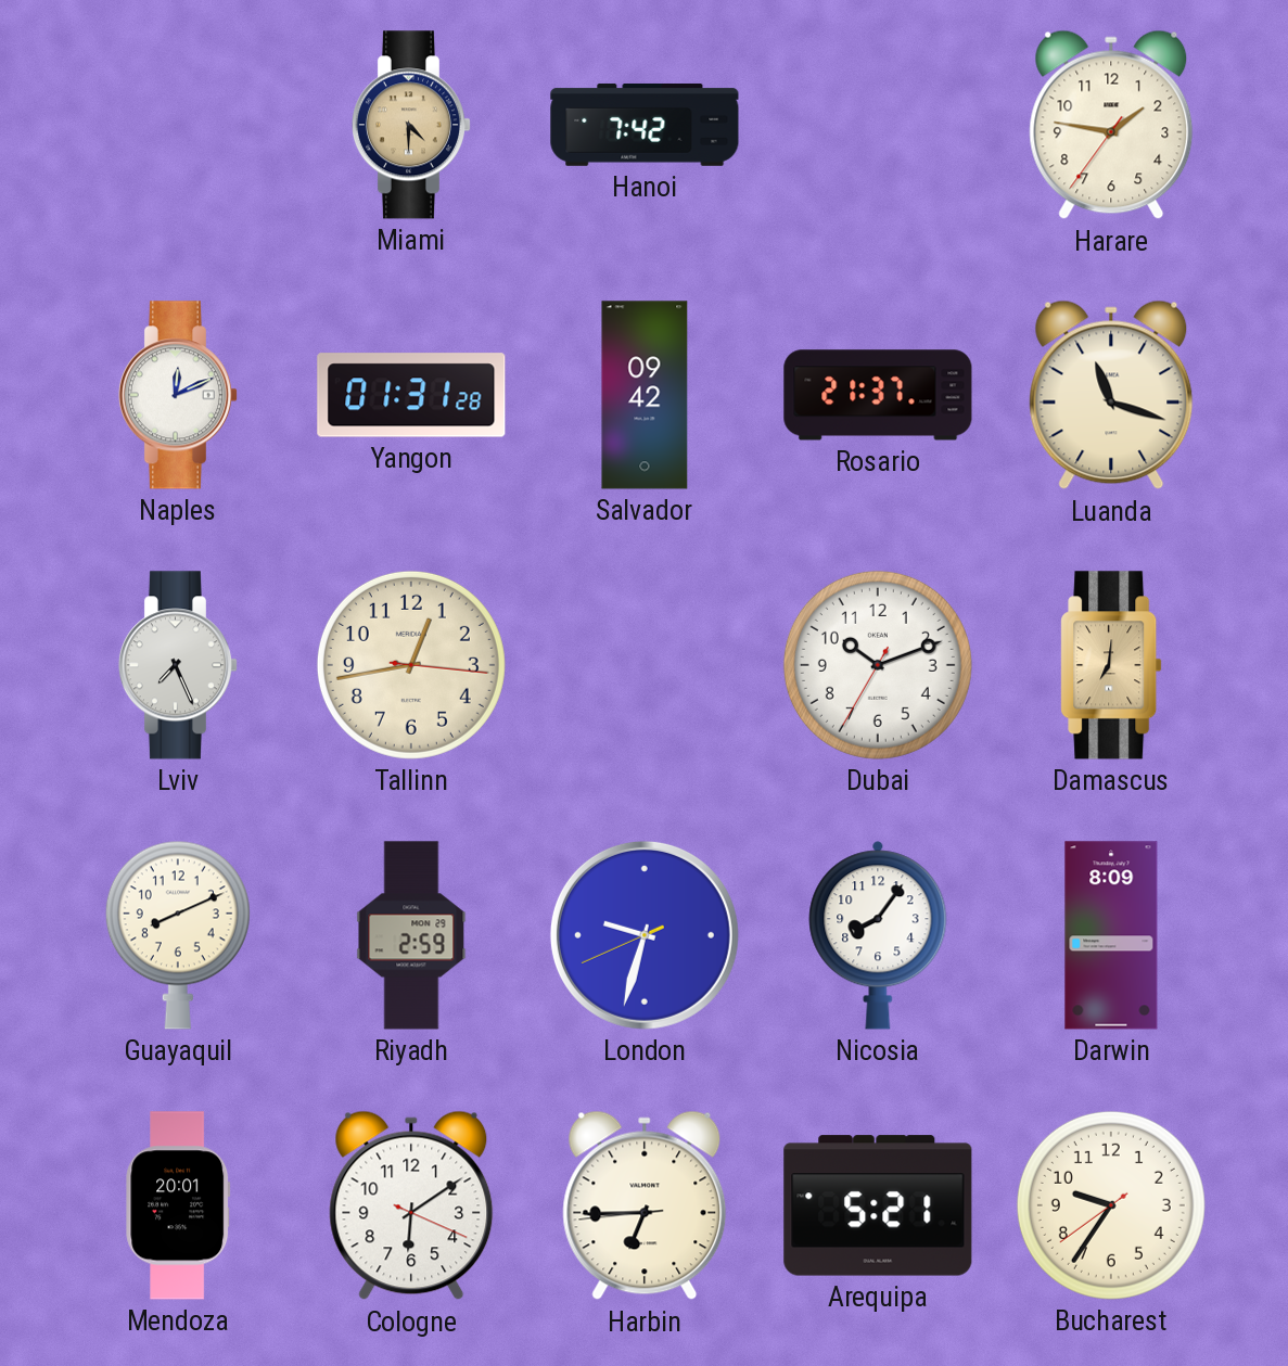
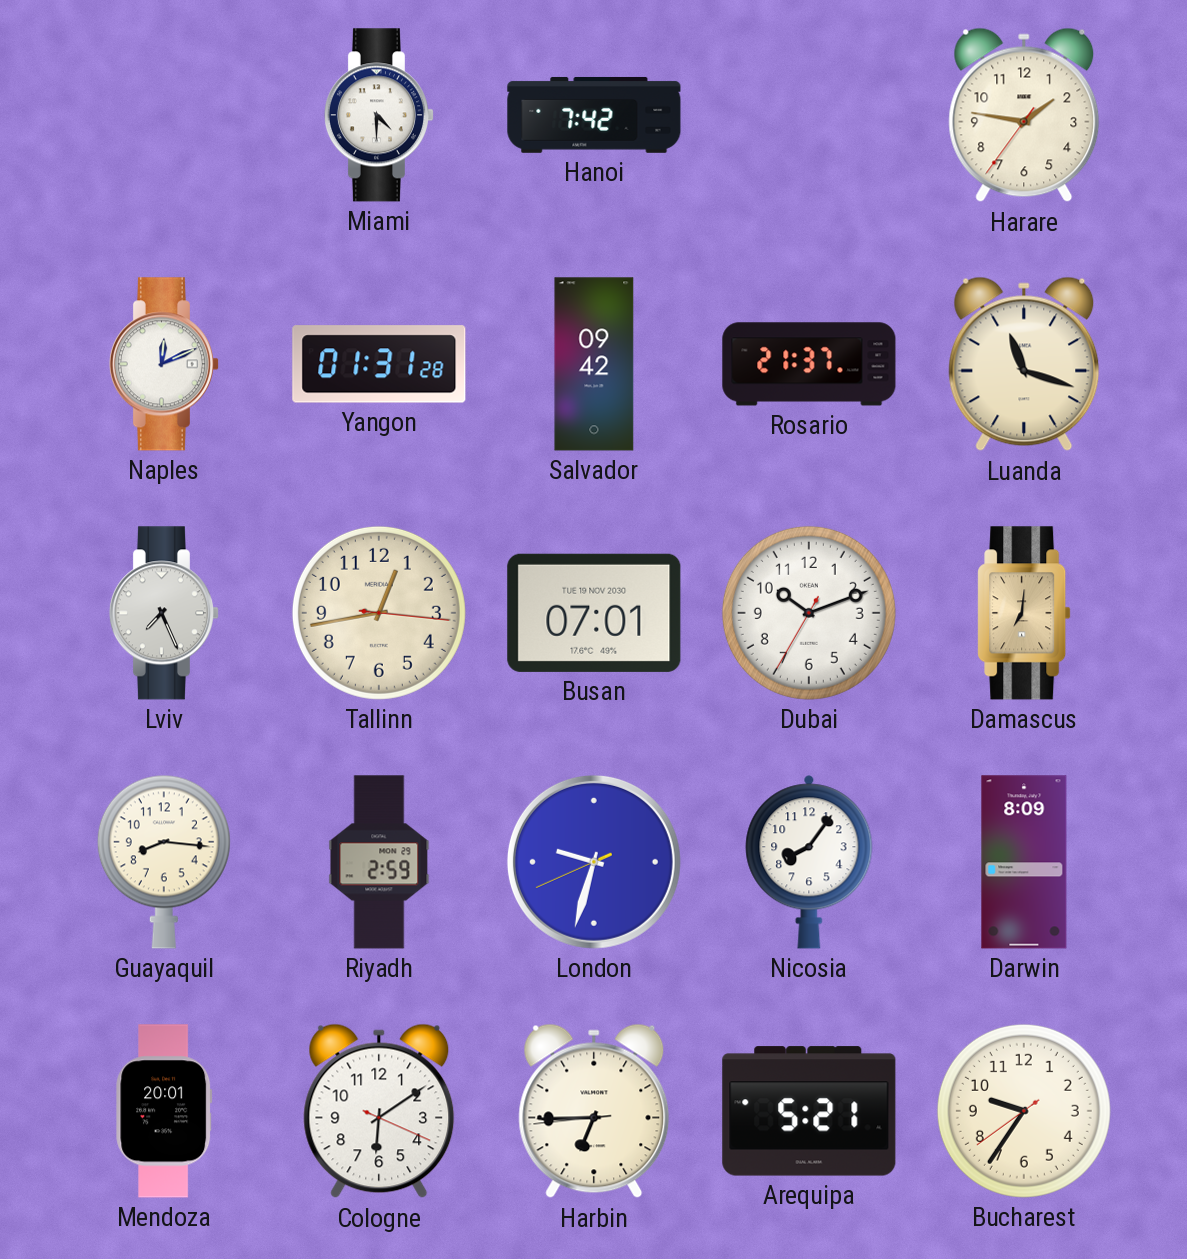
Miami dial: champagne -> white (378, 115)
Busan: none -> 07:01 (594, 613)
Guayaquil: 8:11 -> 8:16 (164, 862)
